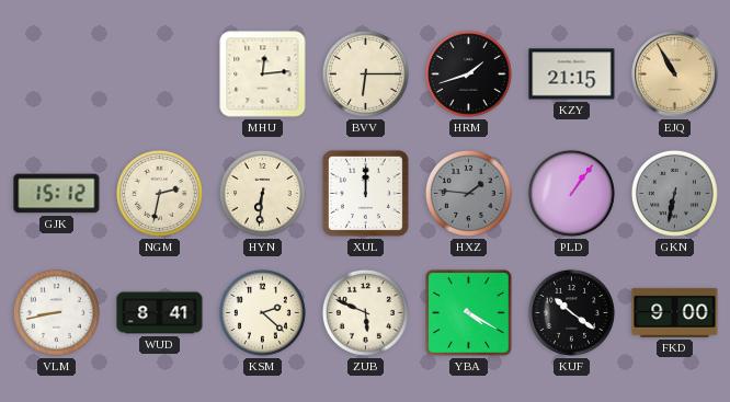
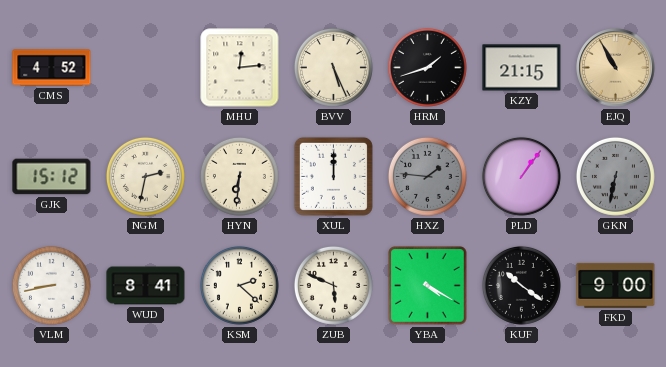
CMS: none -> 4:52 (52, 68)
BVV: 6:15 -> 5:26 (333, 67)
